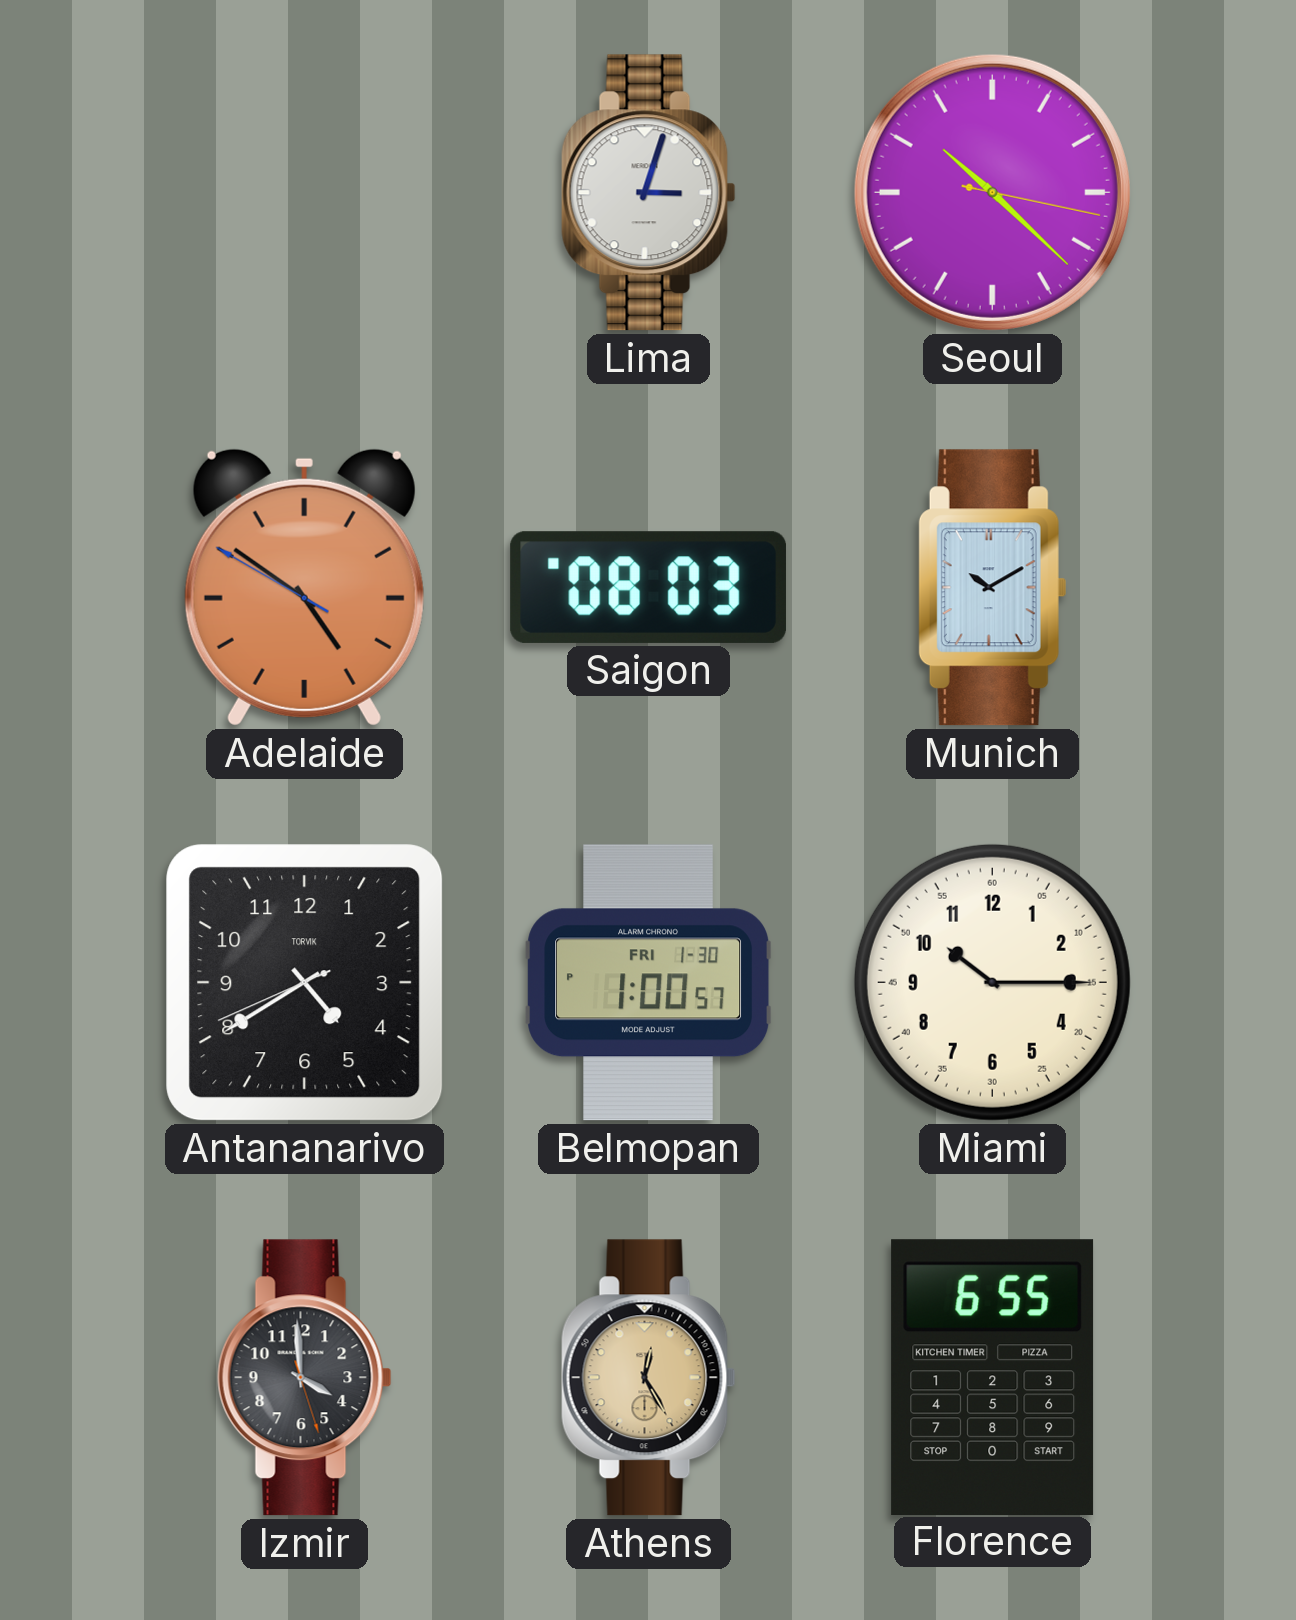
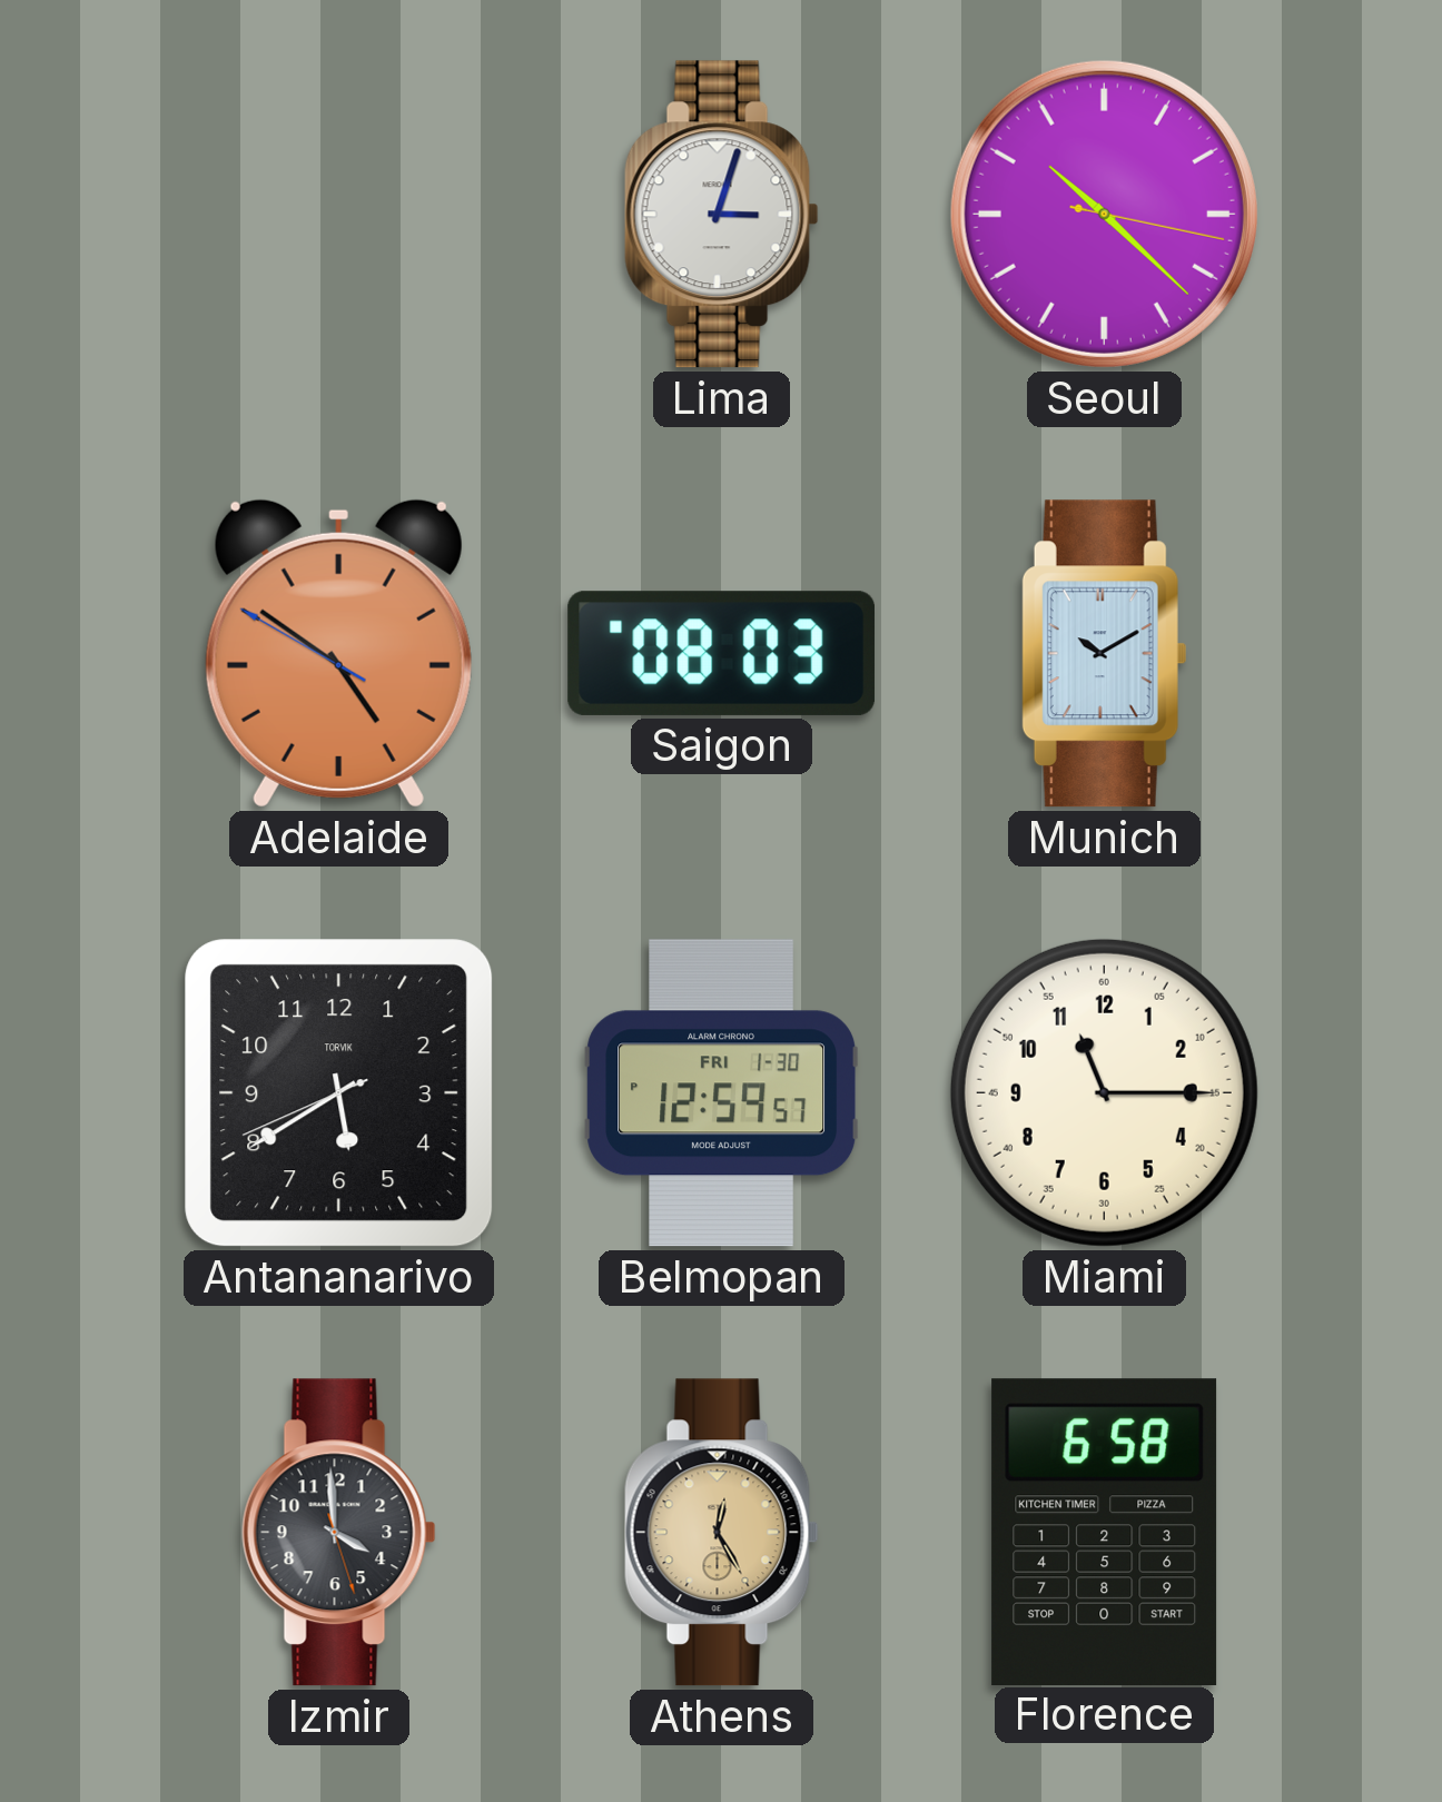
Antananarivo: 4:39 -> 5:39 (339, 1093)
Belmopan: 1:00 -> 12:59 (722, 1093)
Miami: 10:15 -> 11:15 (1104, 1092)
Florence: 6:55 -> 6:58 (1105, 1532)
